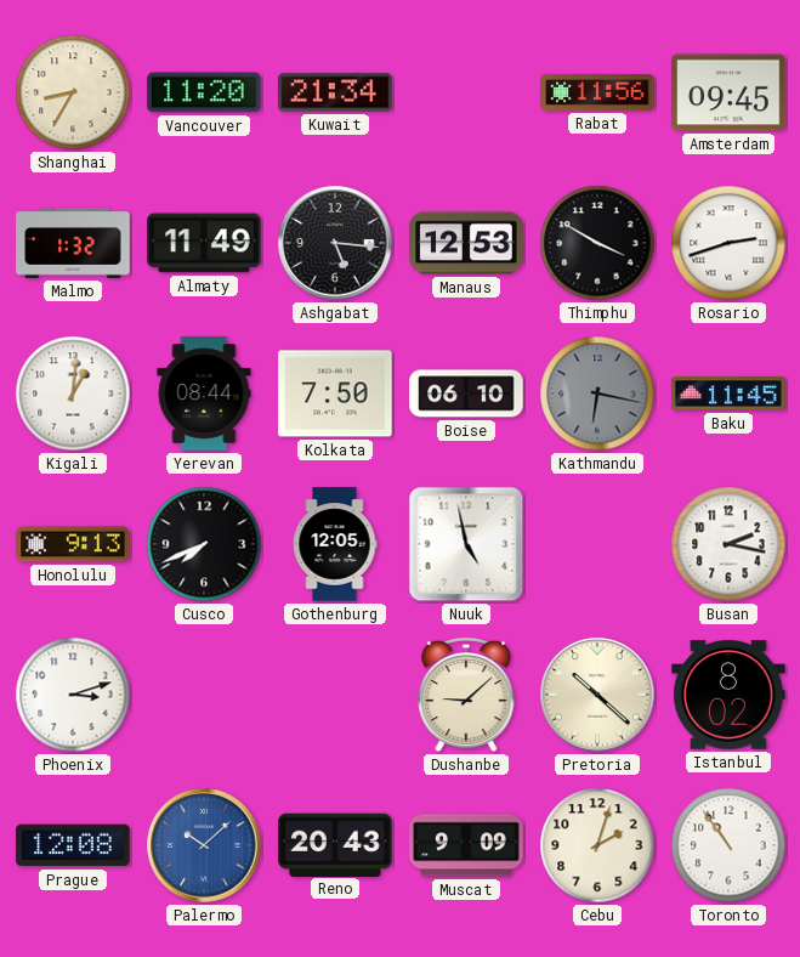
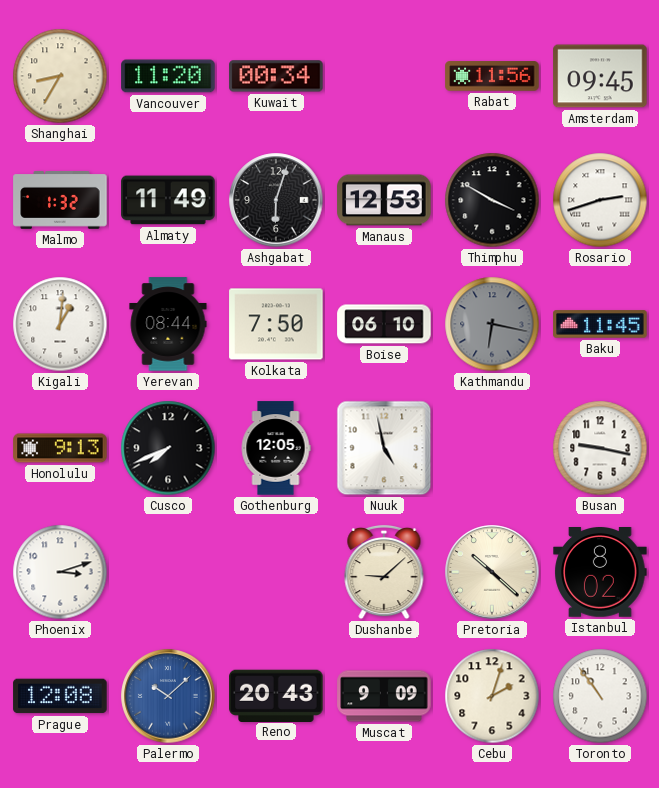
Kuwait: 21:34 -> 00:34 (276, 76)
Ashgabat: 5:16 -> 6:03 (276, 200)
Busan: 2:17 -> 9:17 (600, 448)
